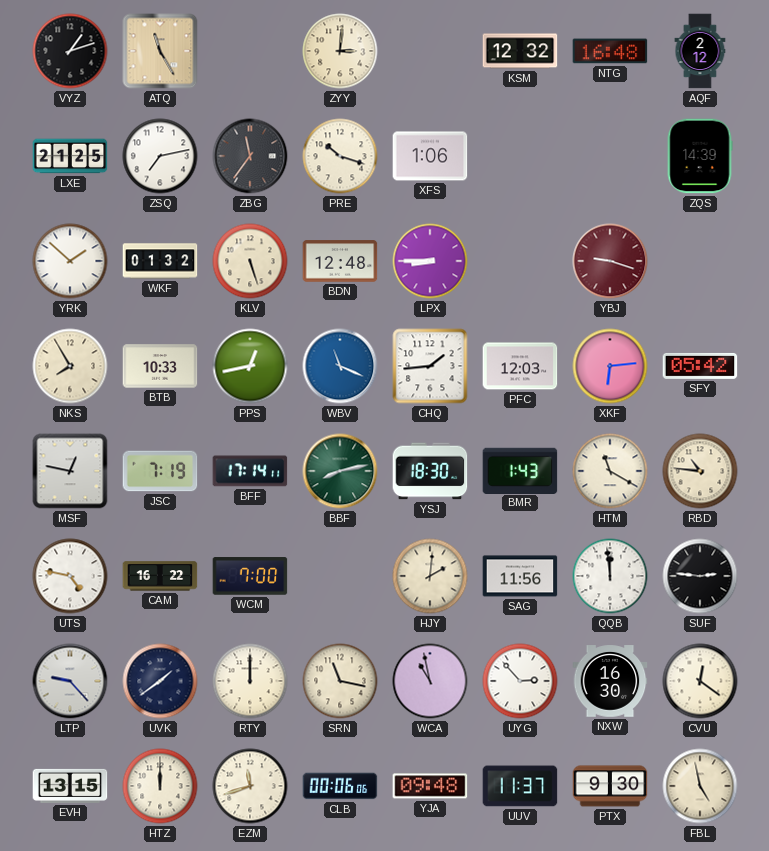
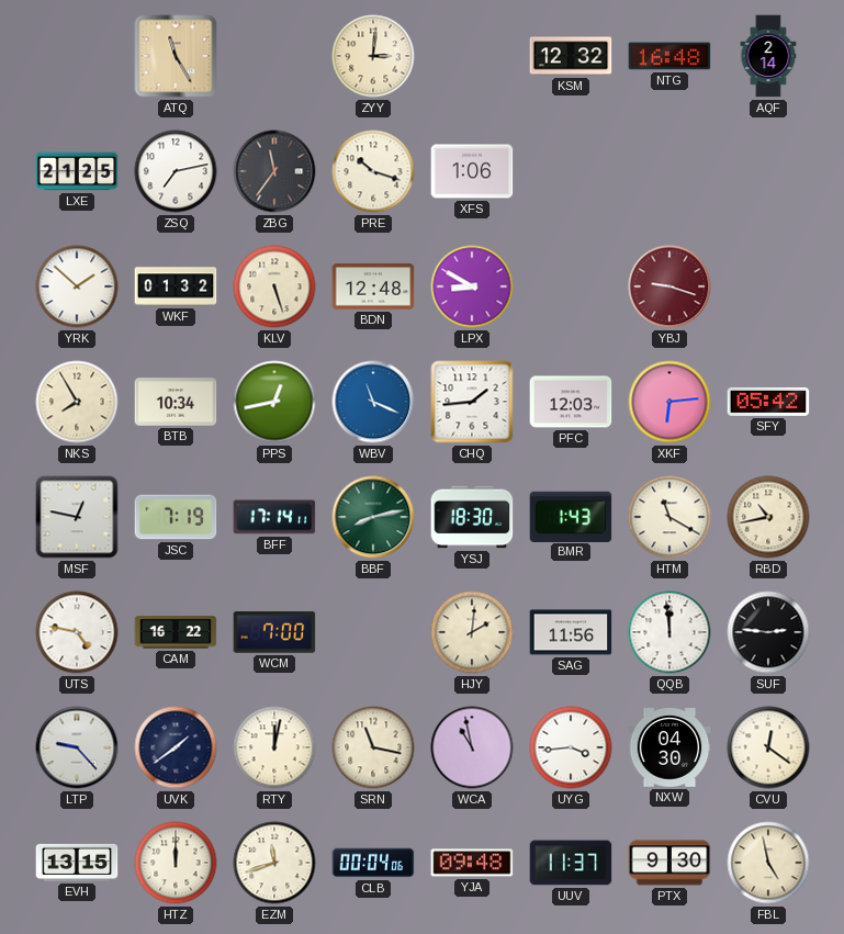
VYZ: 1:12 -> none (70, 51)
AQF: 2:12 -> 2:14 (768, 56)
ZQS: 14:39 -> none (700, 156)
LPX: 8:45 -> 8:50 (472, 286)
BTB: 10:33 -> 10:34 (176, 402)
RBD: 10:46 -> 10:43 (768, 517)
RTY: 12:00 -> 12:02 (274, 747)
UYG: 2:53 -> 3:44 (571, 747)
NXW: 16:30 -> 04:30 (669, 747)
CLB: 00:06 -> 00:04 (373, 863)
